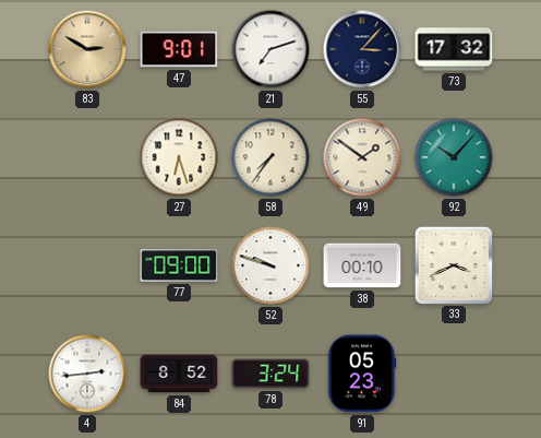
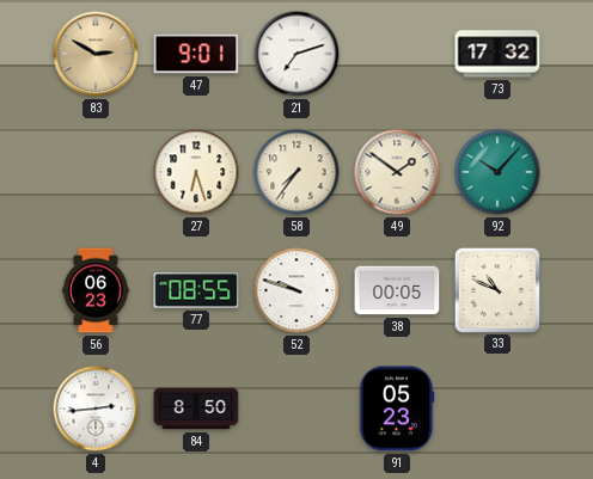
55: 3:07 -> none (362, 49)
56: none -> 06:23 (96, 290)
77: 09:00 -> 08:55 (196, 290)
38: 00:10 -> 00:05 (397, 290)
33: 3:41 -> 10:49 (496, 289)
84: 8:52 -> 8:50 (196, 409)
78: 3:24 -> none (270, 374)
